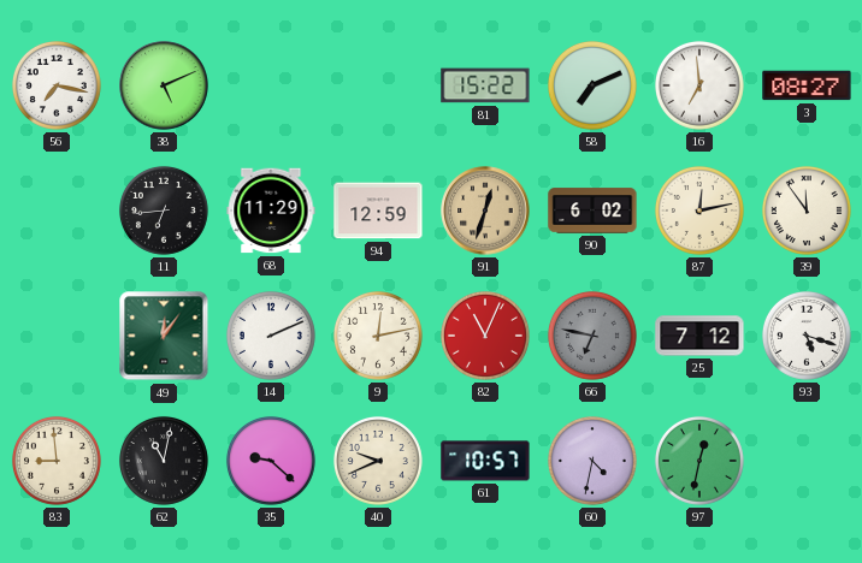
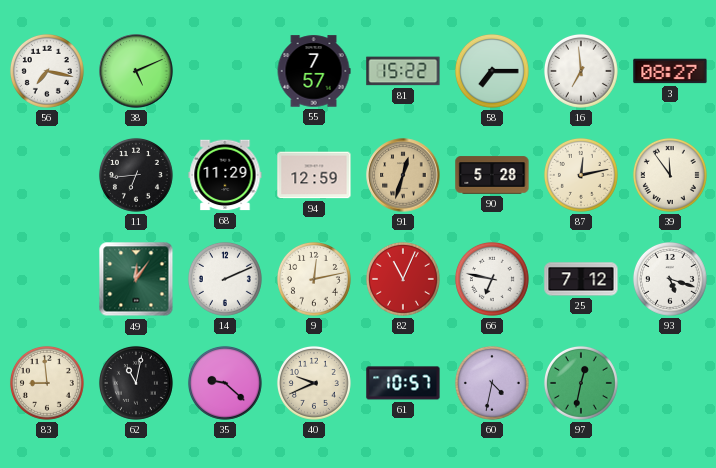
55: none -> 7:57 (314, 71)
58: 7:11 -> 7:15 (492, 71)
90: 6:02 -> 5:28 (492, 175)
66 dial: grey -> white (492, 279)
